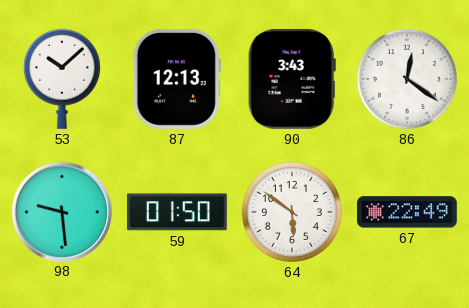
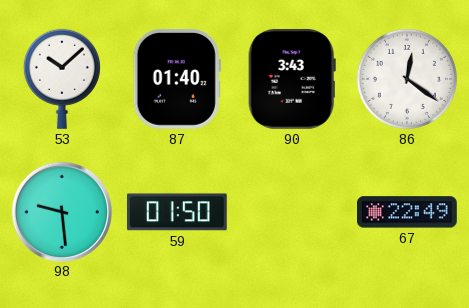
87: 12:13 -> 01:40 (177, 79)
64: 5:51 -> none (292, 212)
